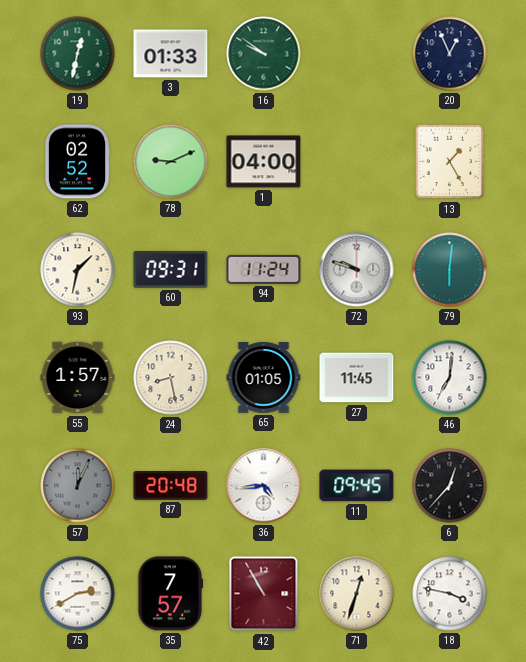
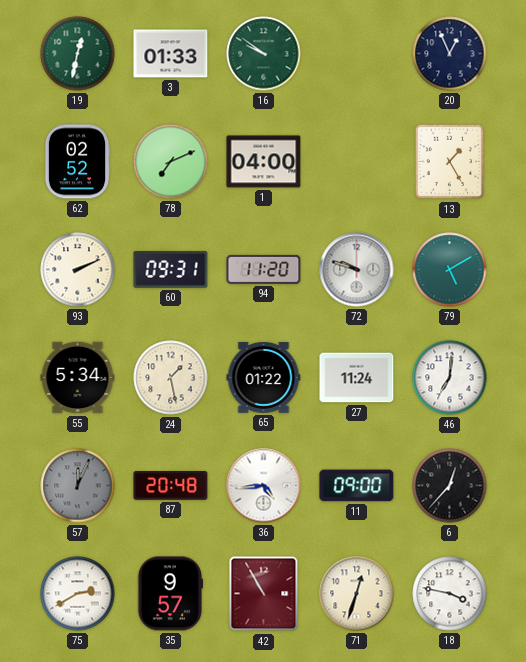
78: 9:11 -> 7:11 (171, 162)
93: 1:32 -> 2:11 (78, 270)
94: 11:24 -> 11:20 (264, 269)
79: 6:01 -> 5:10 (450, 270)
55: 1:57 -> 5:34 (78, 378)
24: 8:28 -> 1:28 (171, 378)
65: 01:05 -> 01:22 (264, 378)
27: 11:45 -> 11:24 (357, 378)
11: 09:45 -> 09:00 (357, 486)
35: 7:57 -> 9:57 (170, 594)
